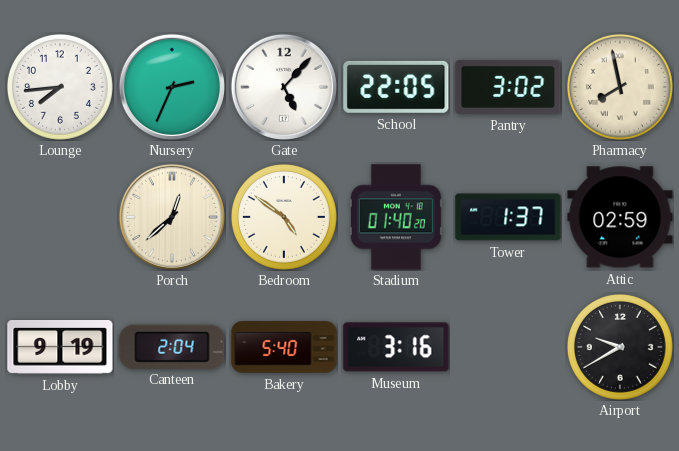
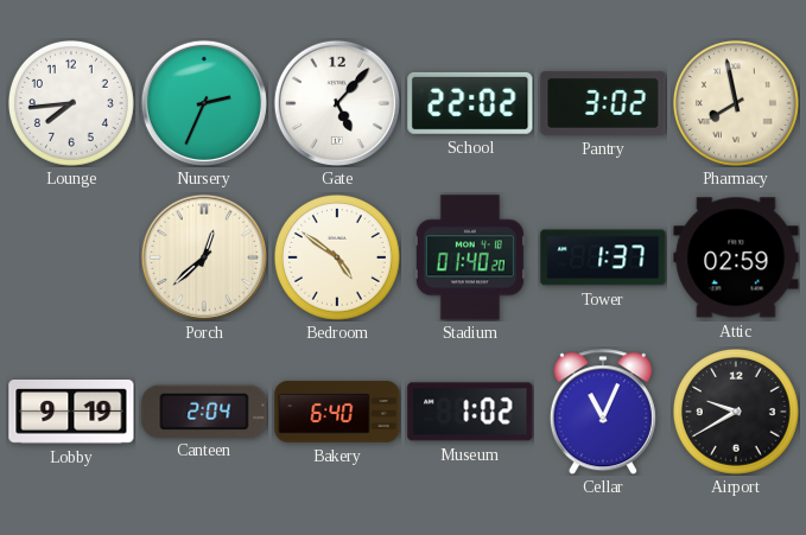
School: 22:05 -> 22:02 (470, 103)
Bakery: 5:40 -> 6:40 (337, 412)
Museum: 3:16 -> 1:02 (470, 412)
Cellar: none -> 11:04 (603, 412)
